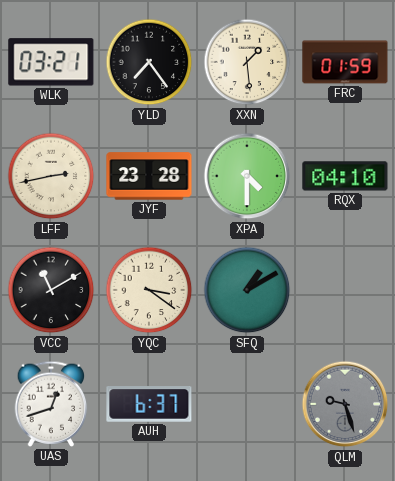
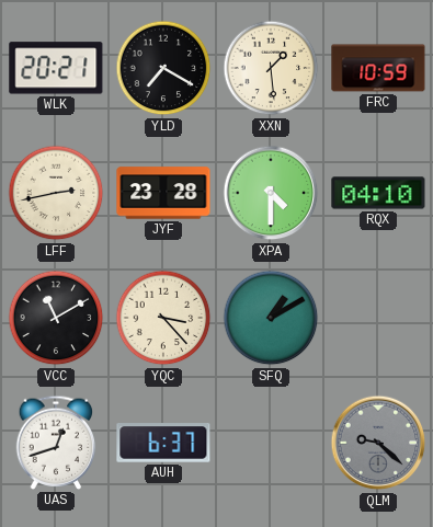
WLK: 03:21 -> 20:21 (56, 68)
YLD: 7:24 -> 7:20 (163, 68)
FRC: 01:59 -> 10:59 (378, 68)
YQC: 3:21 -> 3:23 (163, 318)
QLM: 9:27 -> 9:22 (378, 443)
